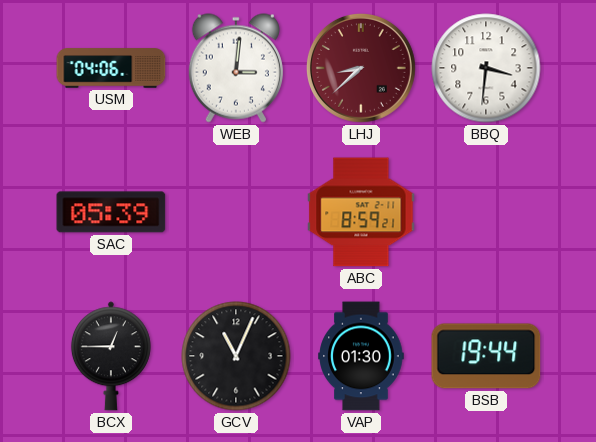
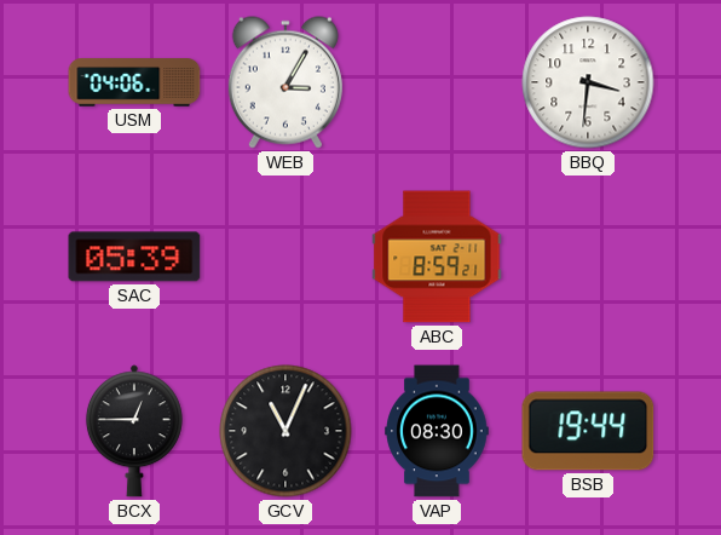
WEB: 3:01 -> 3:05 (285, 82)
LHJ: 8:38 -> none (361, 68)
VAP: 01:30 -> 08:30 (437, 431)
